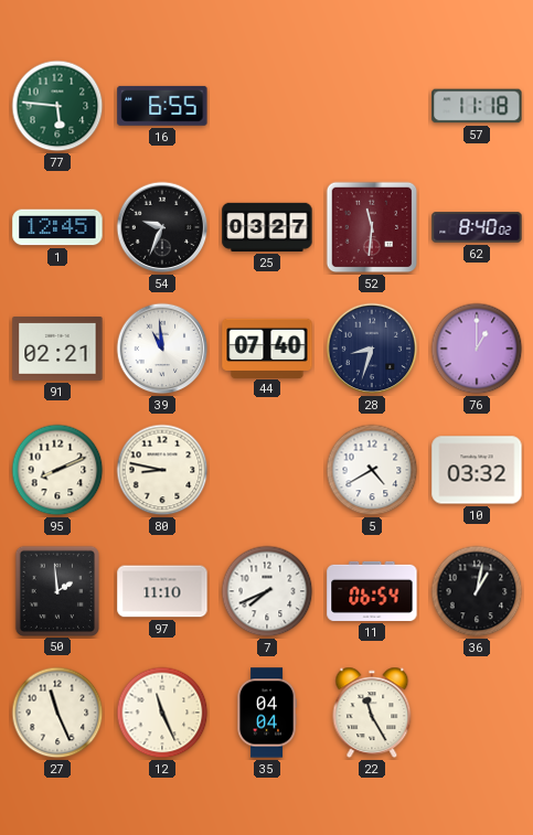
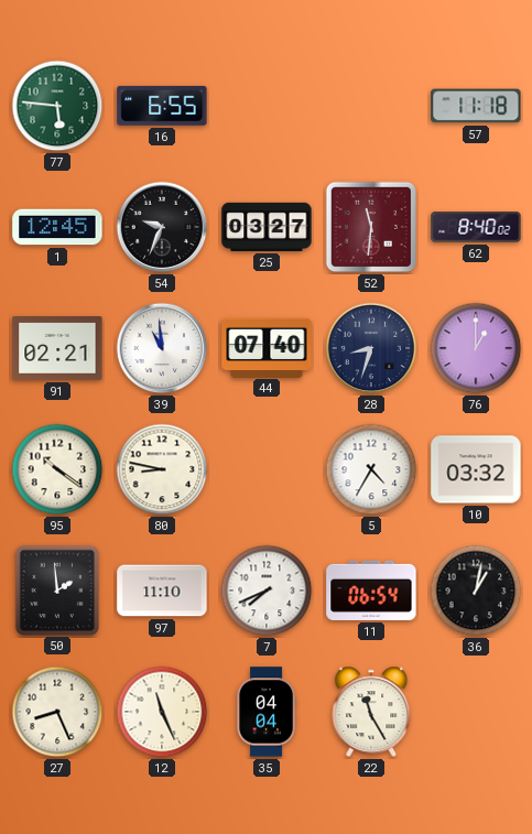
95: 8:11 -> 10:21 (57, 469)
5: 4:40 -> 4:35 (371, 469)
27: 11:26 -> 8:26 (57, 712)
